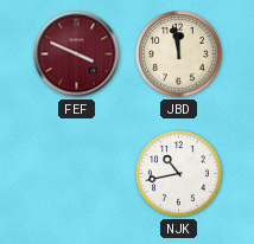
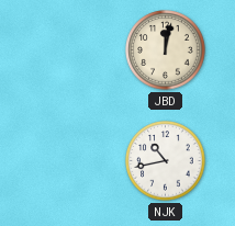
FEF: 3:49 -> none (77, 54)
JBD: 11:58 -> 12:02 (166, 50)
